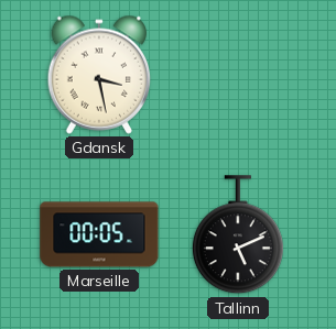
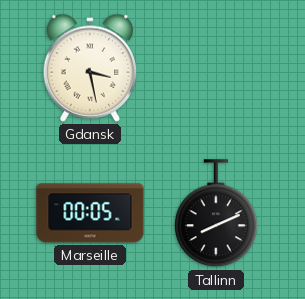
Tallinn: 5:11 -> 8:11 (216, 214)
